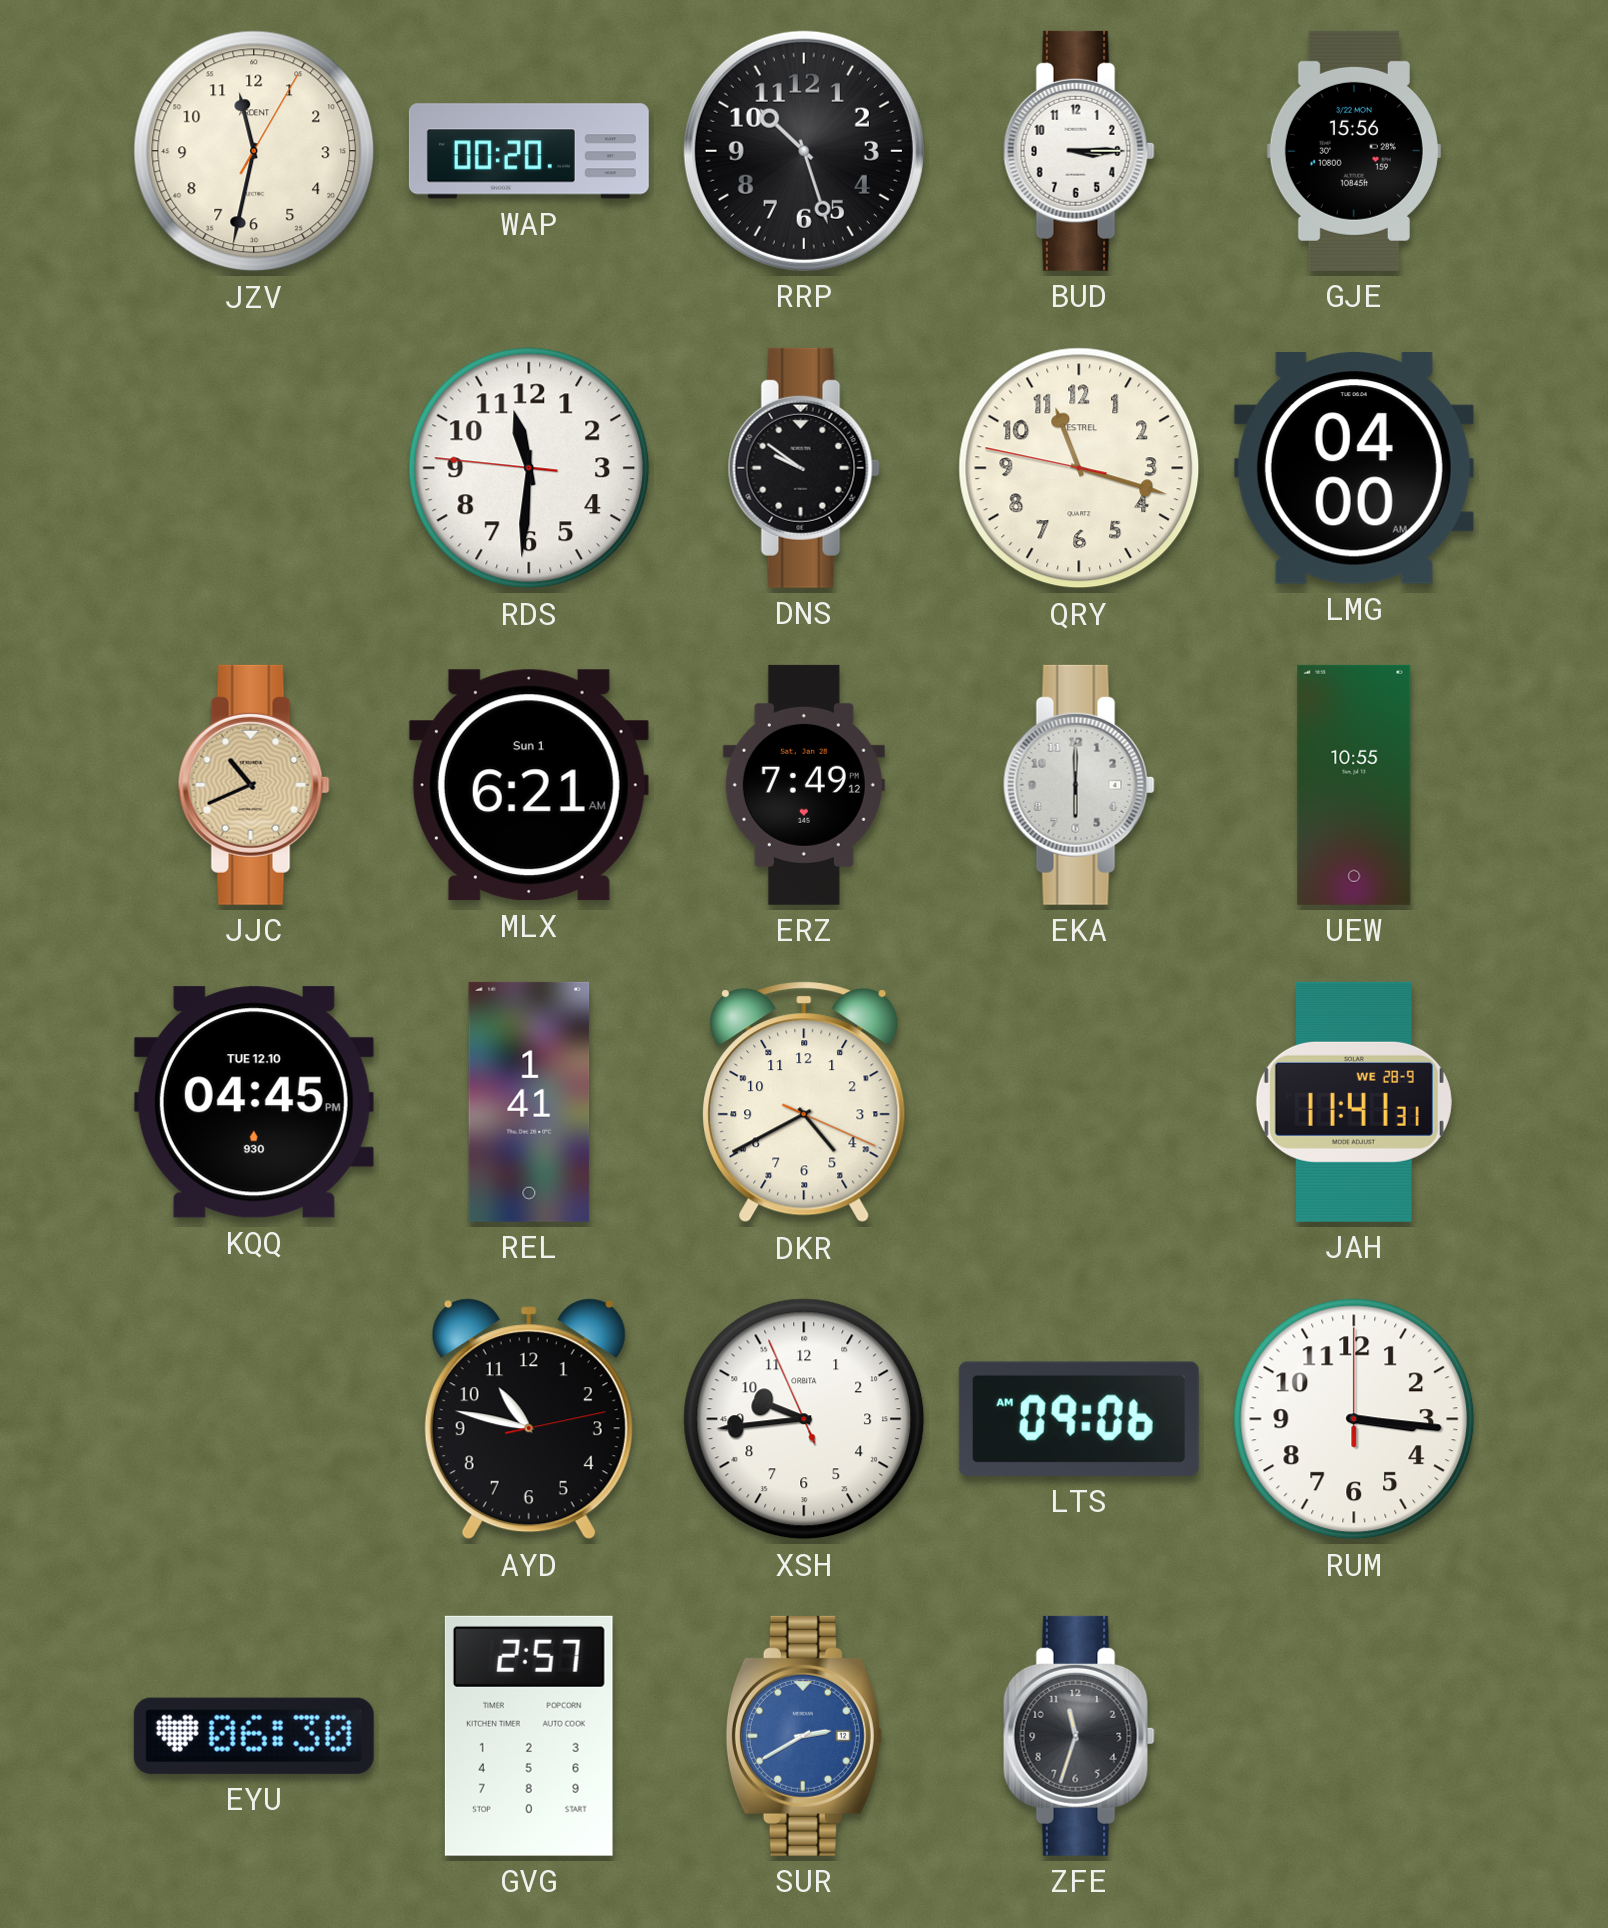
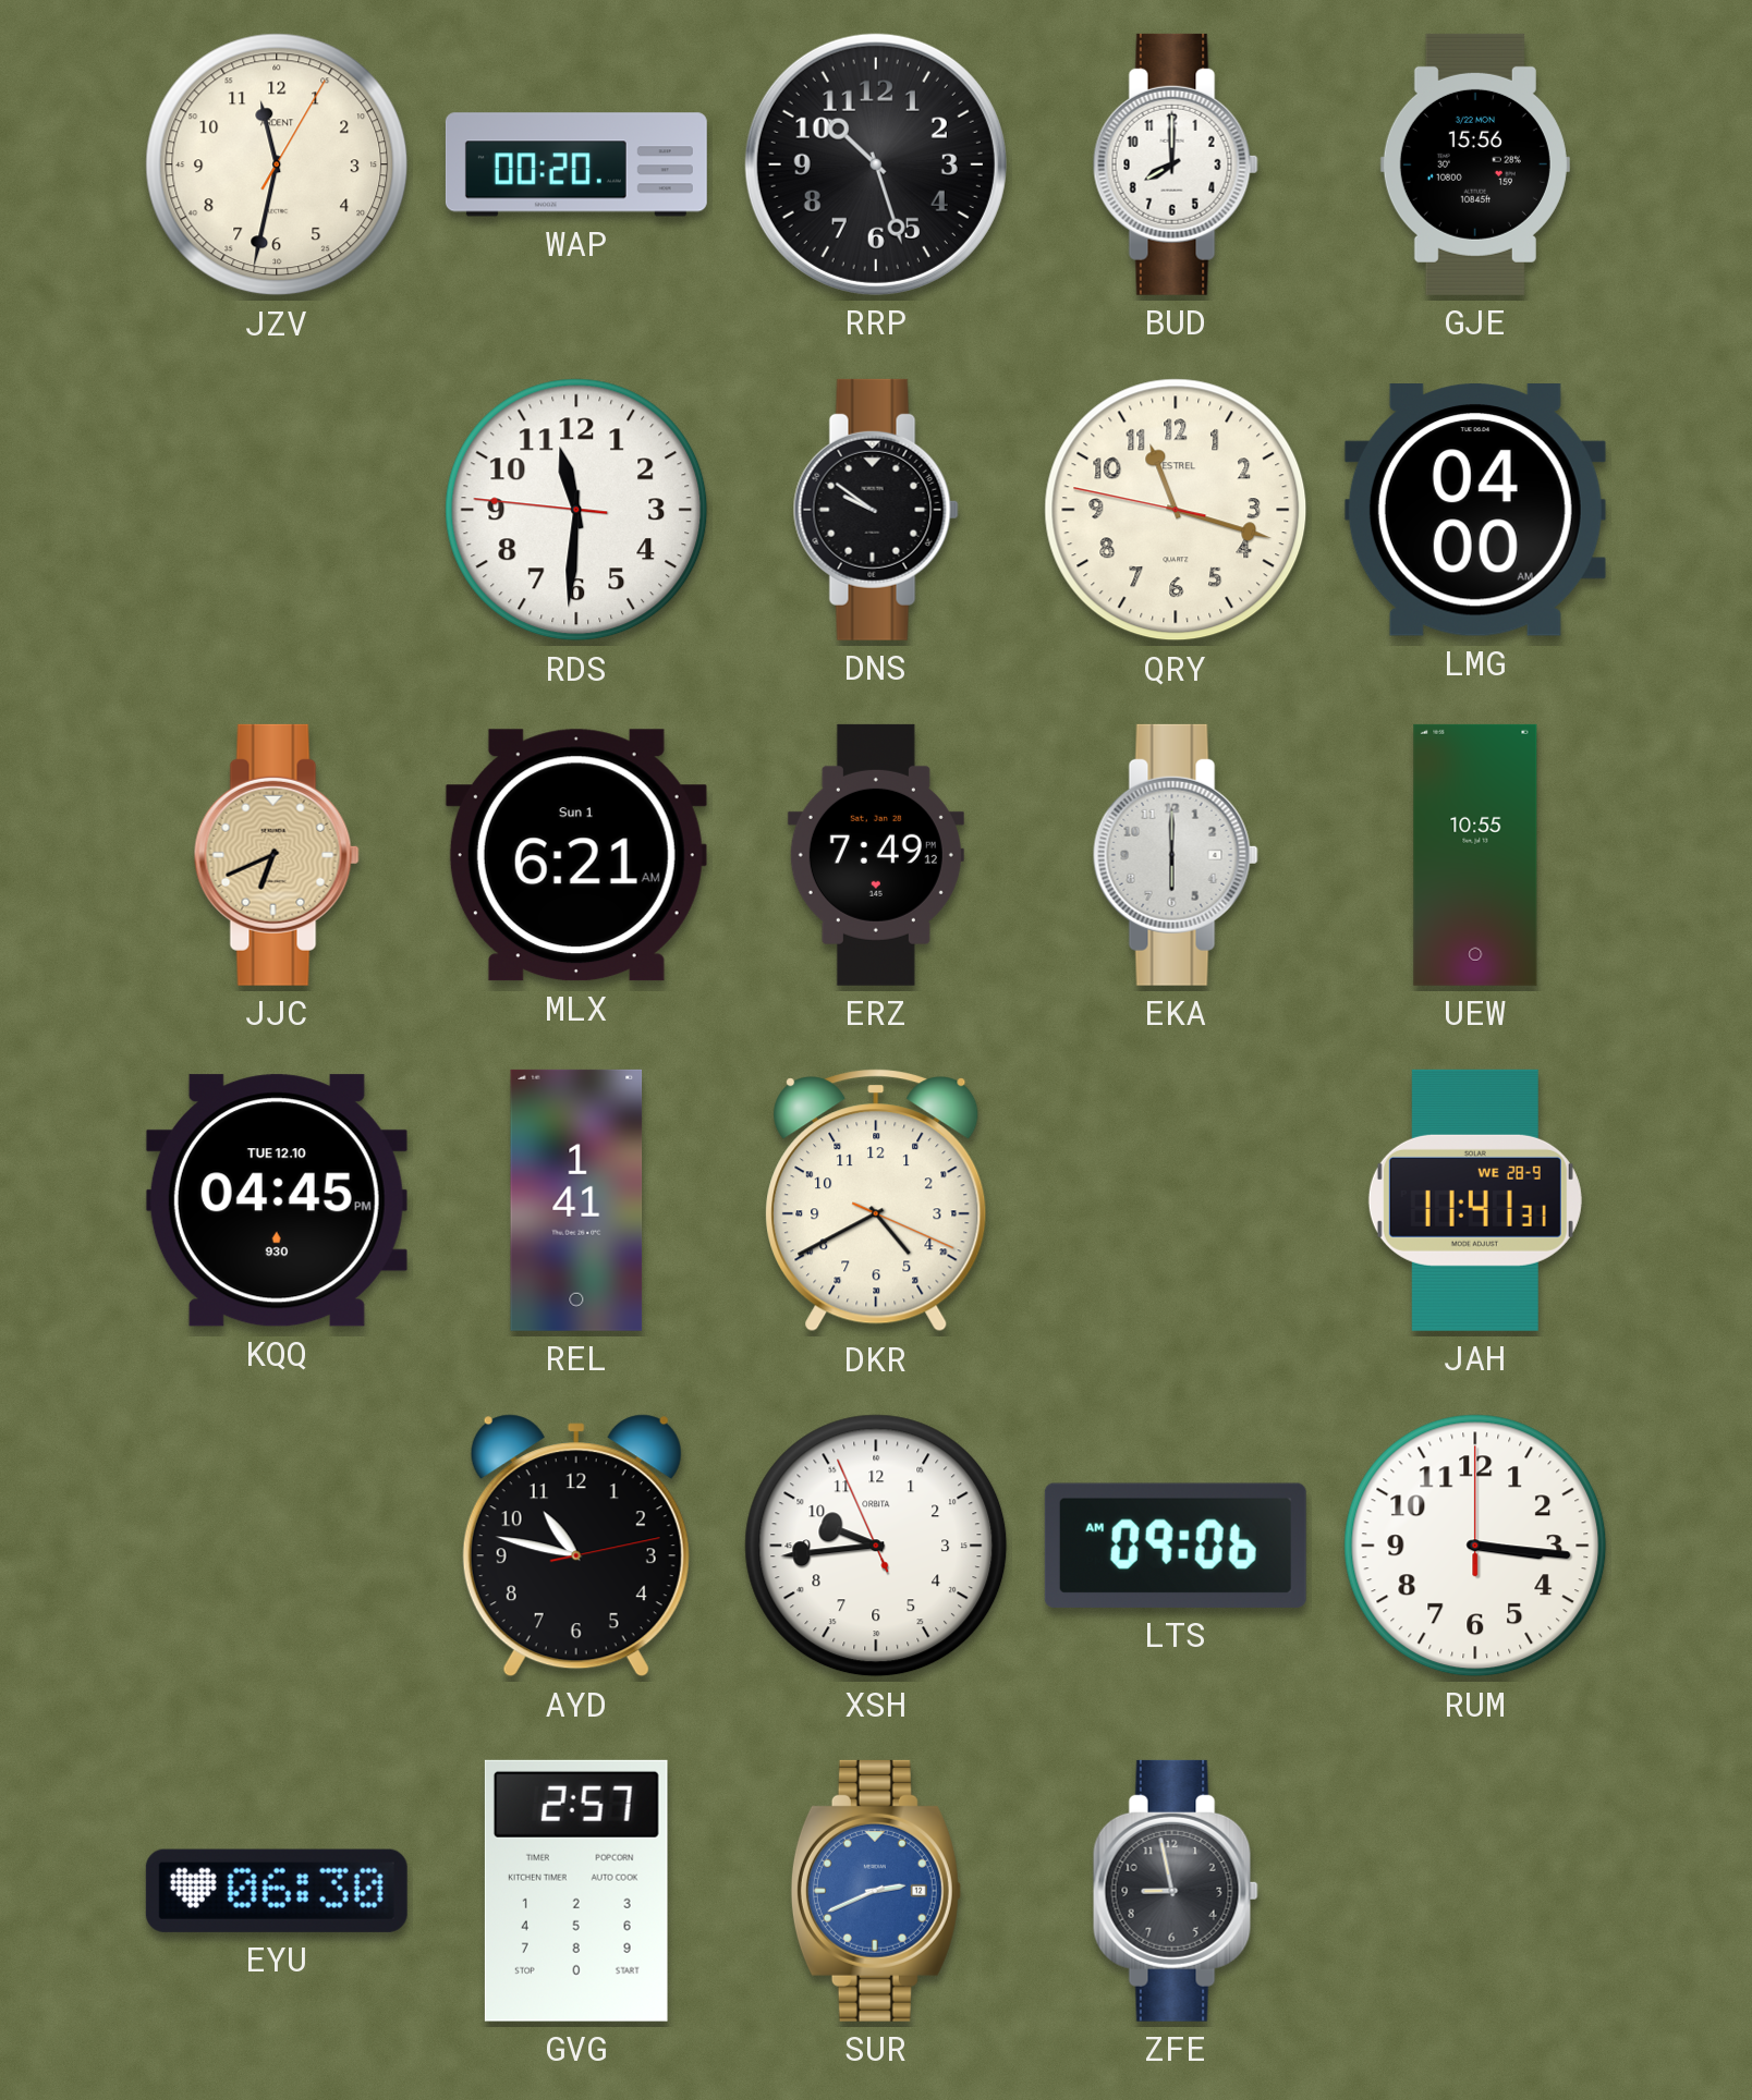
BUD: 3:15 -> 8:00 (1176, 164)
JJC: 10:41 -> 6:41 (277, 855)
SUR: 2:40 -> 2:41 (876, 1891)
ZFE: 11:33 -> 8:58 (1176, 1891)
